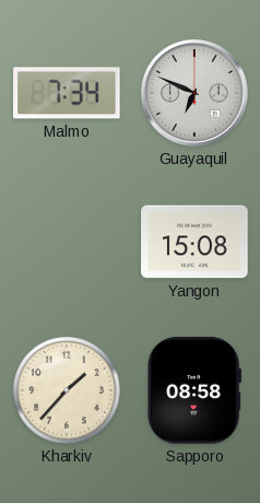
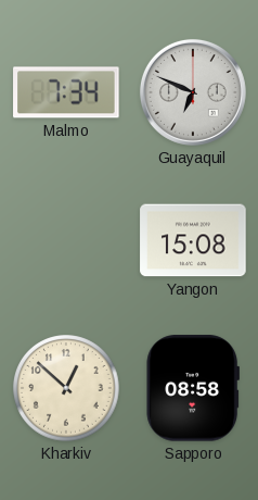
Kharkiv: 1:37 -> 12:52 (66, 388)
